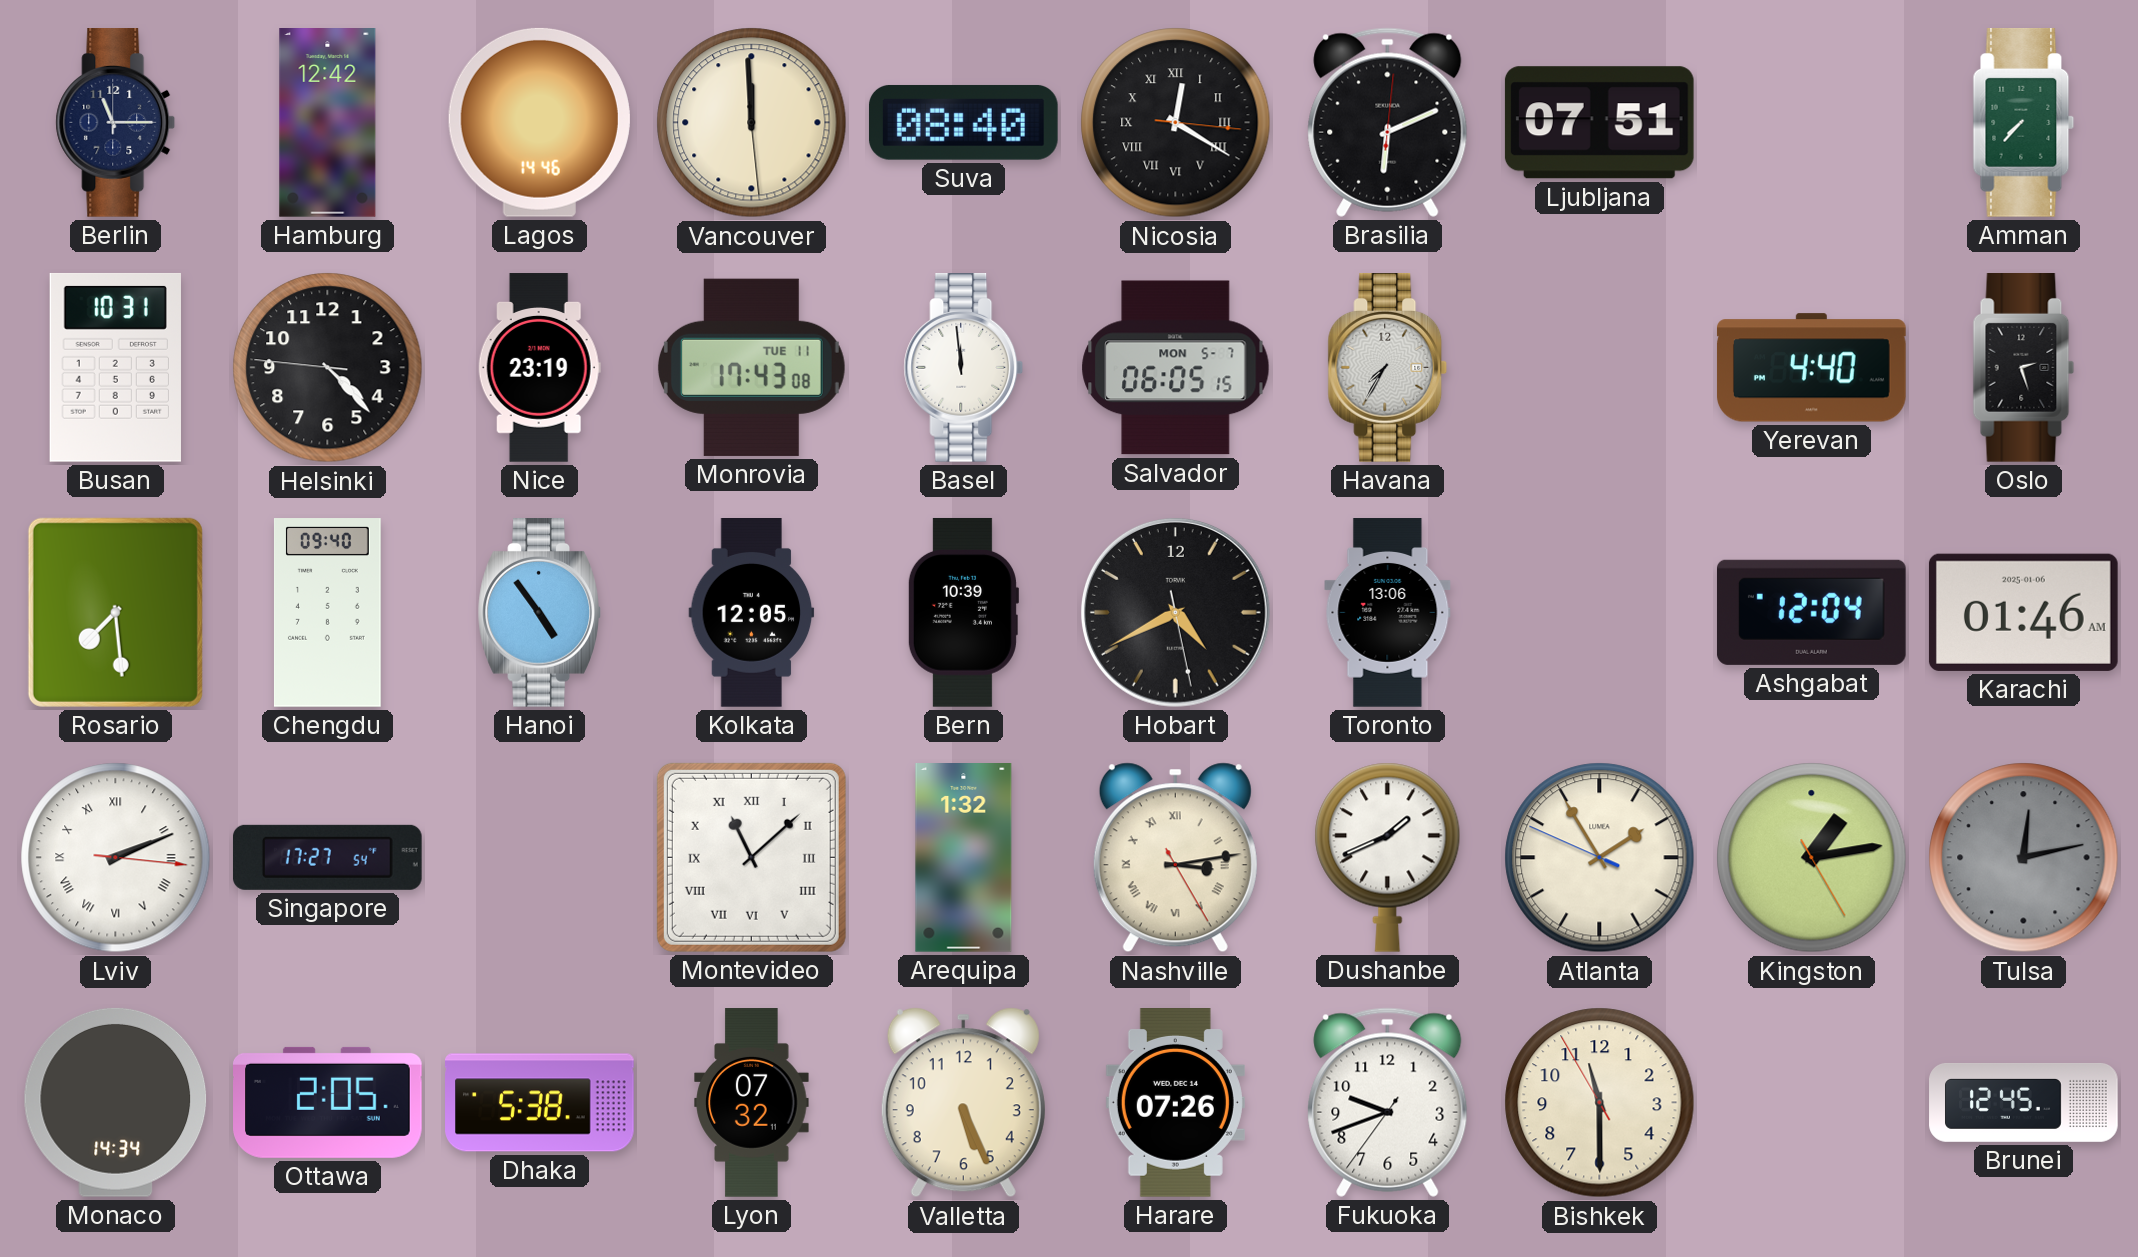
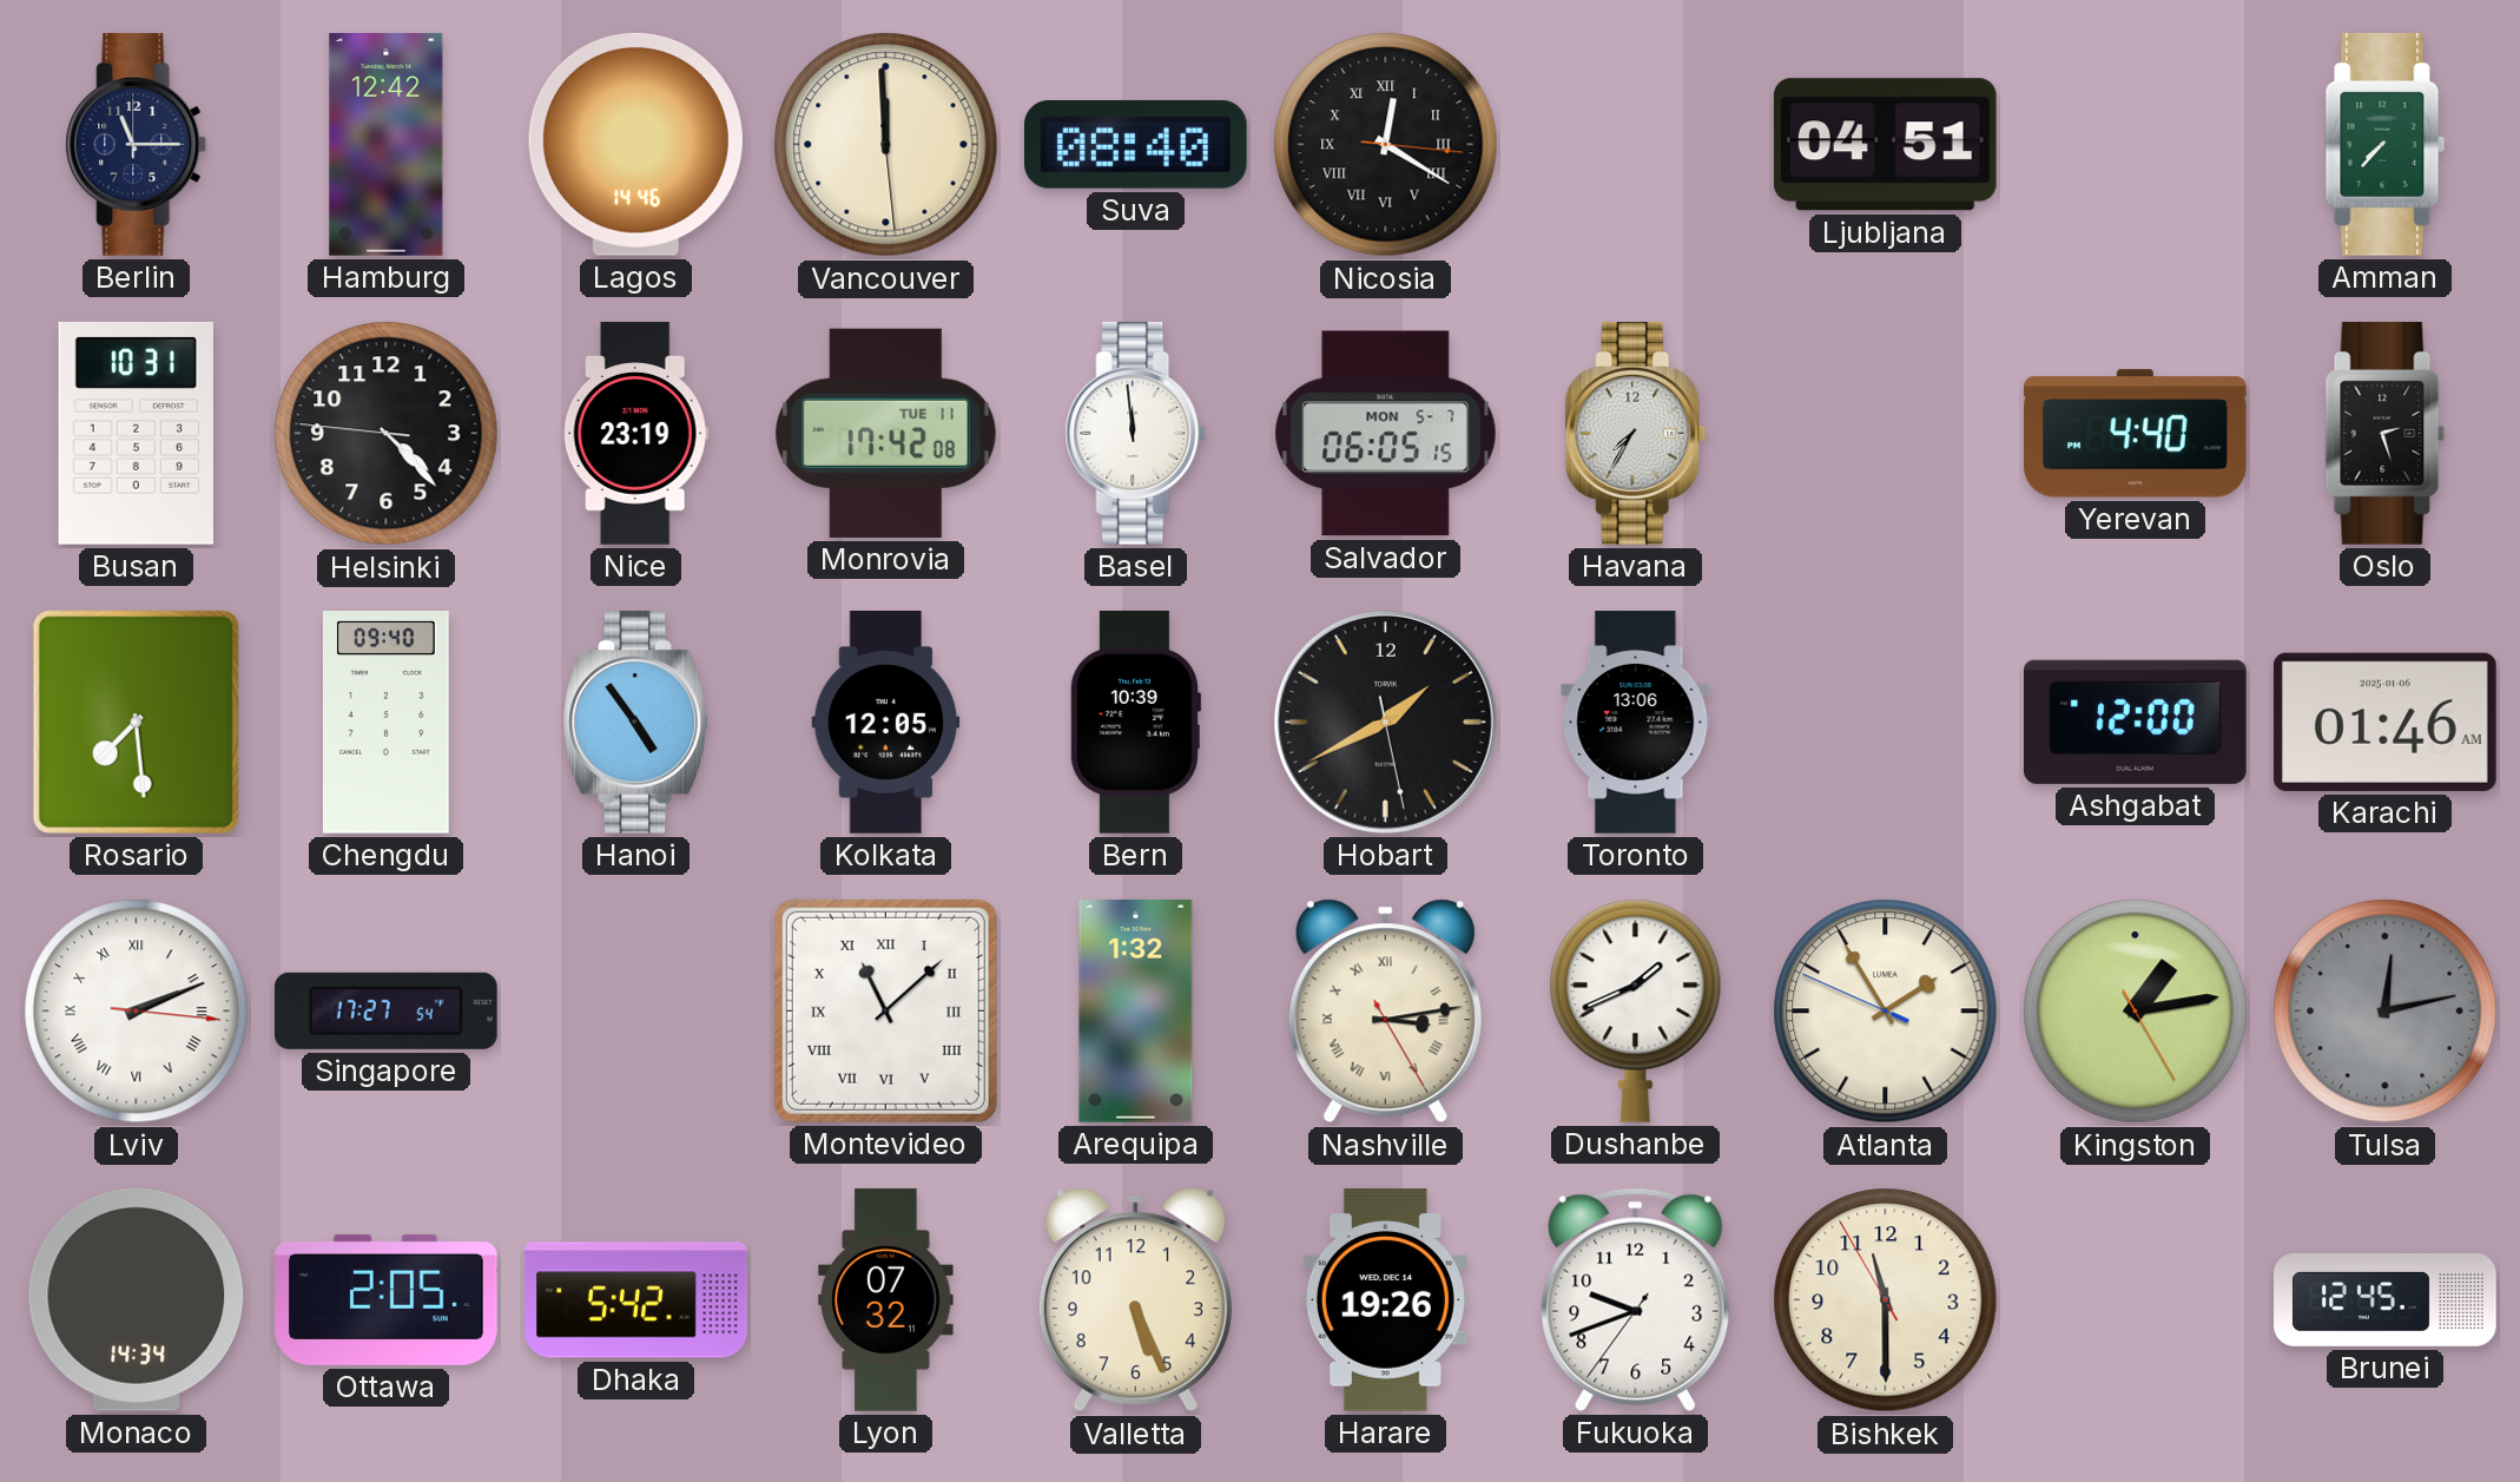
Brasilia: 6:11 -> none (1388, 122)
Ljubljana: 07:51 -> 04:51 (1885, 145)
Monrovia: 17:43 -> 17:42 (885, 433)
Hobart: 4:40 -> 1:40 (1385, 722)
Ashgabat: 12:04 -> 12:00 (2135, 722)
Dhaka: 5:38 -> 5:42 (636, 1300)
Harare: 07:26 -> 19:26 (1385, 1300)
